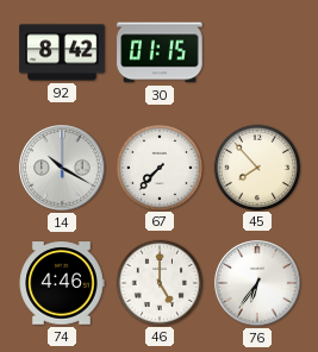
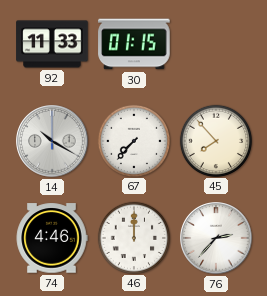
92: 8:42 -> 11:33 (52, 44)
46: 5:00 -> 12:00 (133, 237)
76: 6:36 -> 2:37 (216, 238)
